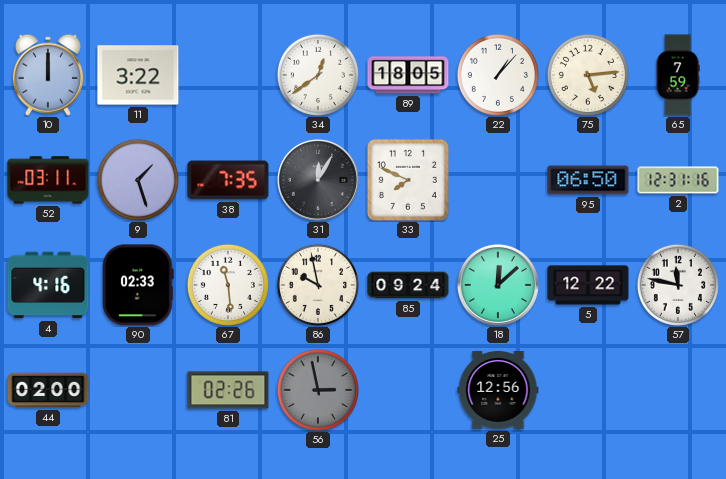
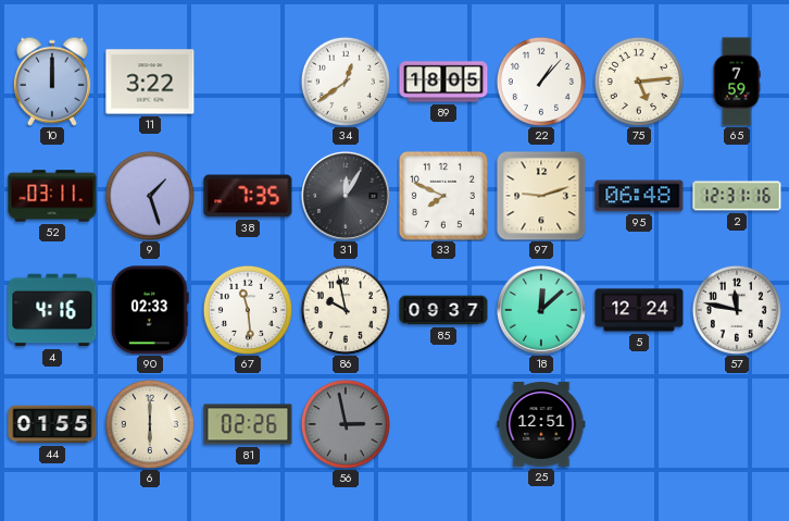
97: none -> 9:12 (541, 196)
95: 06:50 -> 06:48 (639, 196)
85: 09:24 -> 09:37 (443, 310)
5: 12:22 -> 12:24 (639, 310)
44: 02:00 -> 01:55 (52, 424)
6: none -> 6:00 (150, 424)
25: 12:56 -> 12:51 (541, 425)
